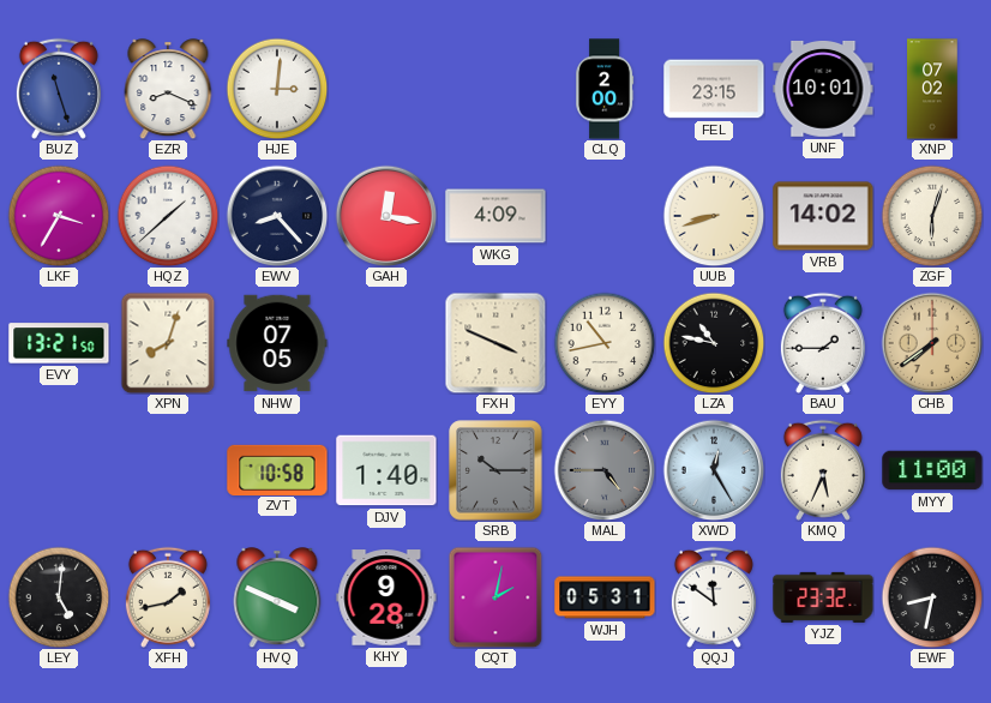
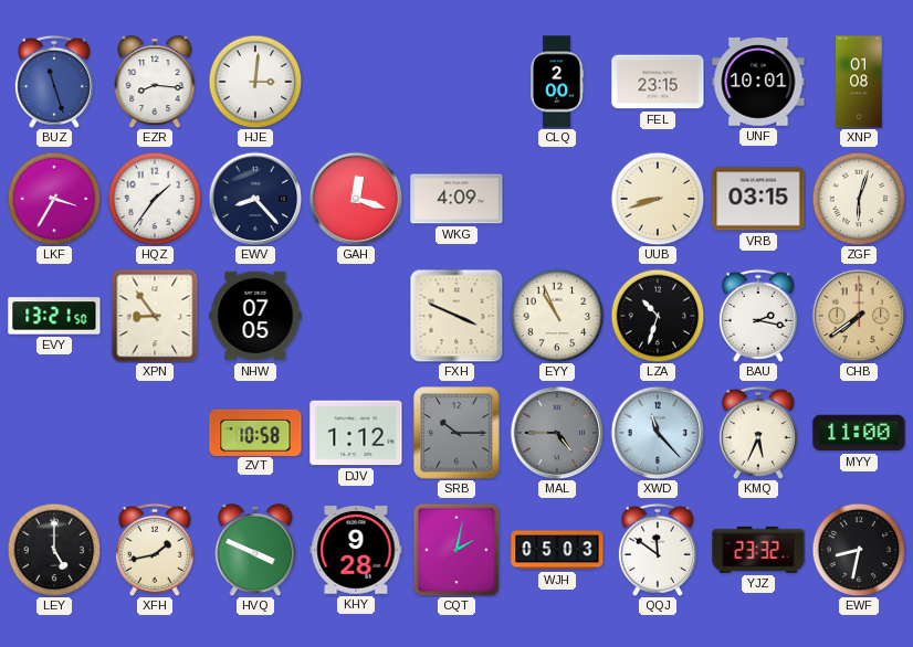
EZR: 8:19 -> 8:16 (155, 82)
XNP: 07:02 -> 01:08 (859, 82)
HQZ: 1:38 -> 1:36 (155, 199)
GAH: 12:17 -> 12:18 (356, 199)
VRB: 14:02 -> 03:15 (758, 199)
XPN: 8:03 -> 8:54 (155, 316)
EYY: 10:43 -> 10:56 (557, 316)
LZA: 10:47 -> 10:33 (658, 316)
BAU: 1:45 -> 2:17 (758, 316)
DJV: 1:40 -> 1:12 (356, 433)
XWD: 12:25 -> 11:23 (658, 433)
LEY: 5:01 -> 5:00 (54, 550)
WJH: 05:31 -> 05:03 (557, 550)
